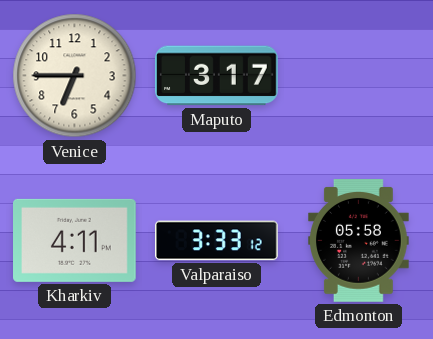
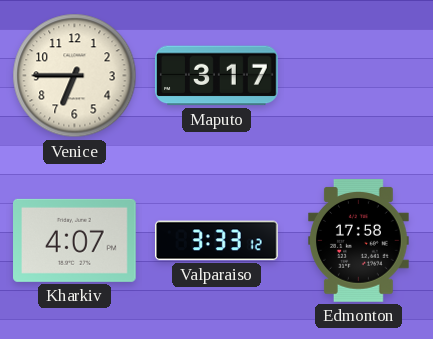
Kharkiv: 4:11 -> 4:07 (75, 240)
Edmonton: 05:58 -> 17:58 (359, 241)
